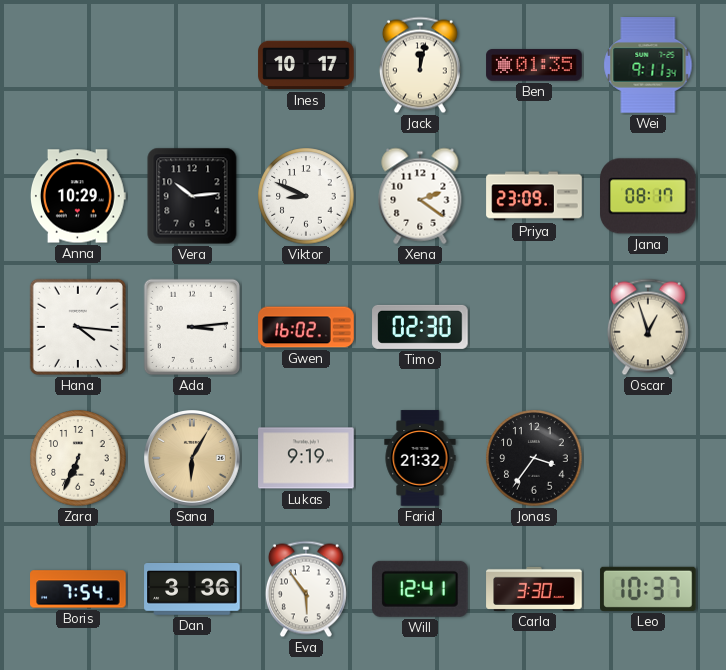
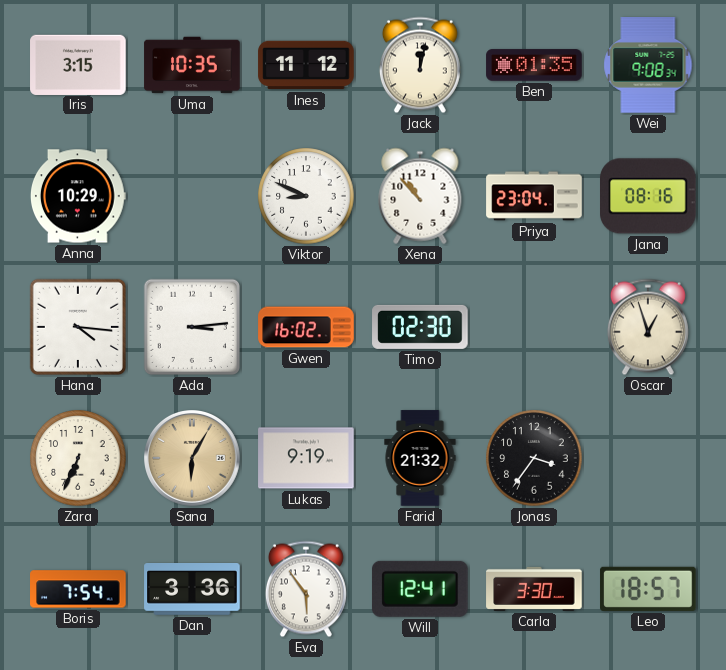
Iris: none -> 3:15 (78, 64)
Uma: none -> 10:35 (192, 65)
Ines: 10:17 -> 11:12 (306, 65)
Wei: 9:11 -> 9:08 (648, 65)
Vera: 10:14 -> none (192, 196)
Xena: 2:21 -> 10:53 (420, 196)
Priya: 23:09 -> 23:04 (534, 196)
Jana: 08:17 -> 08:16 (648, 196)
Leo: 10:37 -> 18:57 (648, 589)
